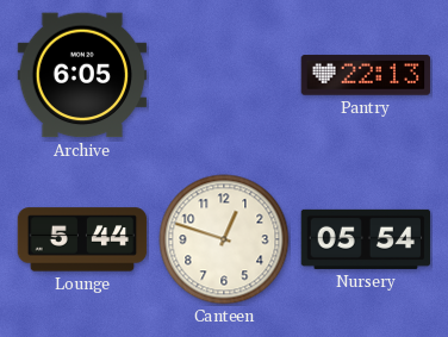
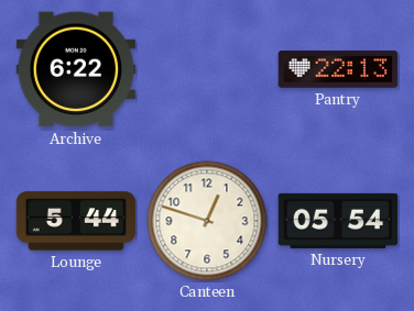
Archive: 6:05 -> 6:22 (76, 69)
